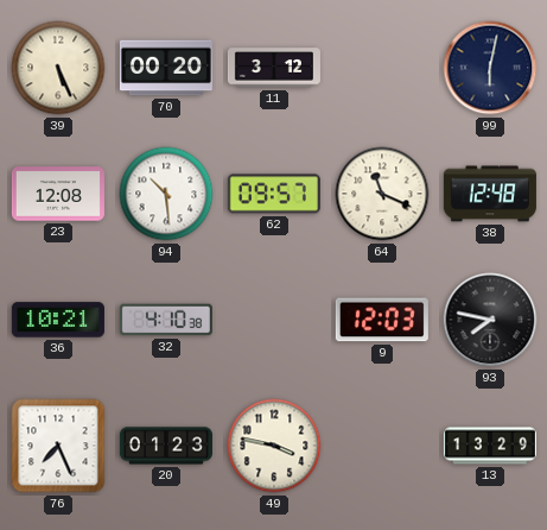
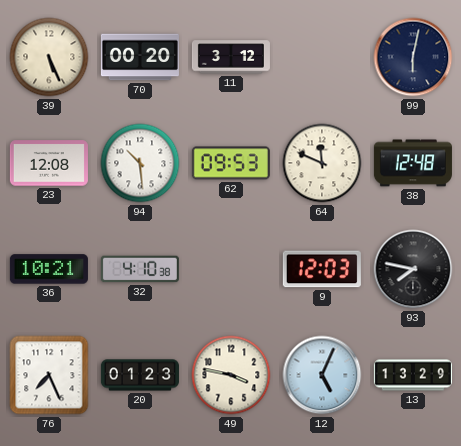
62: 09:57 -> 09:53 (231, 163)
64: 11:19 -> 11:49 (322, 163)
12: none -> 5:04 (322, 375)
